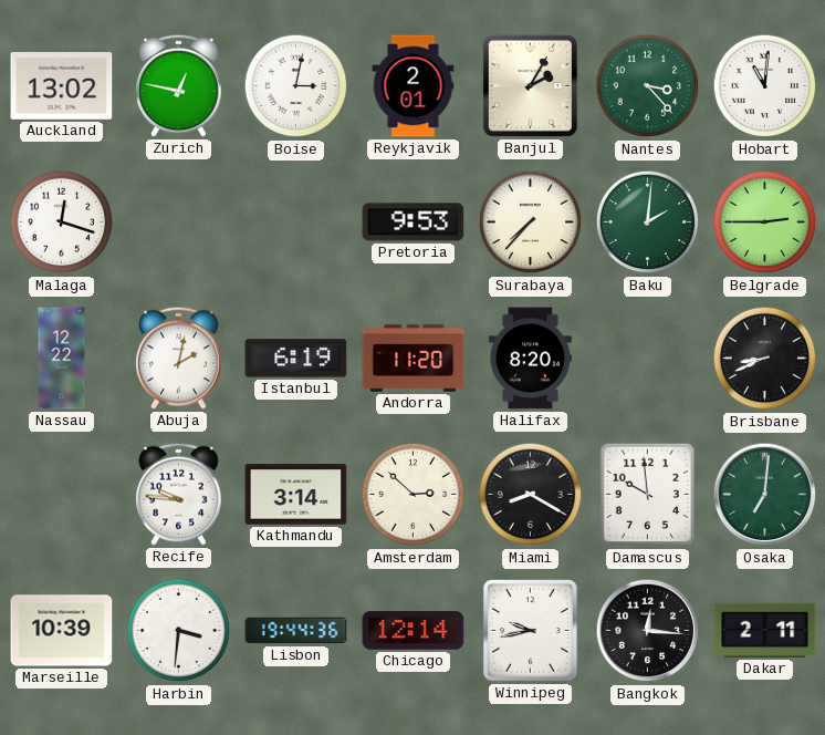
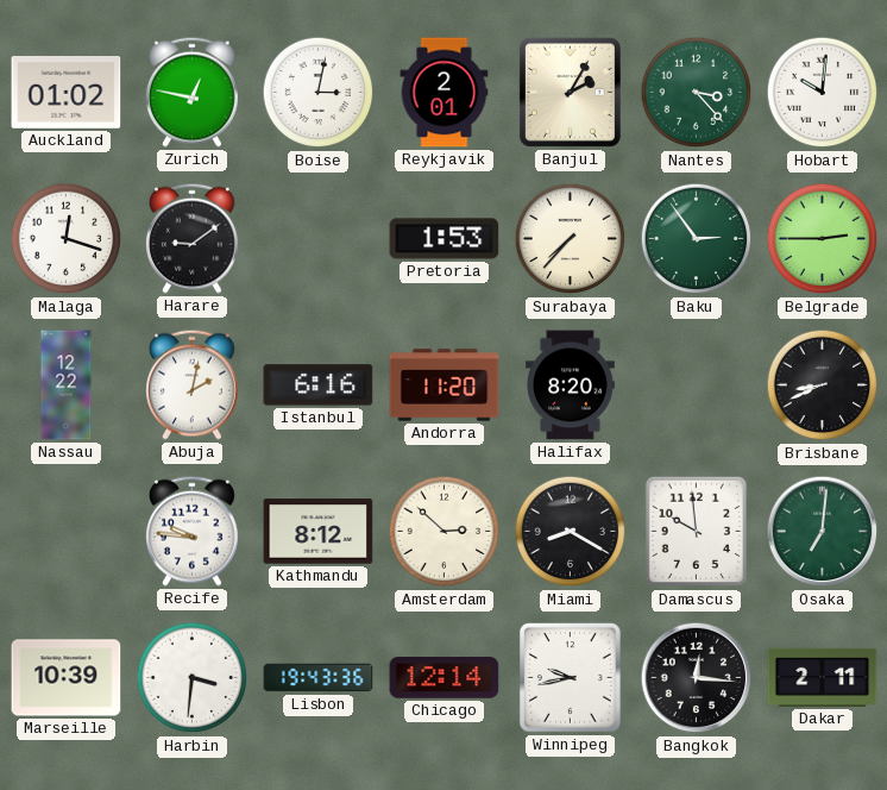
Auckland: 13:02 -> 01:02 (67, 93)
Hobart: 11:01 -> 10:01 (823, 93)
Harare: none -> 9:09 (193, 238)
Pretoria: 9:53 -> 1:53 (445, 239)
Baku: 2:01 -> 2:54 (697, 239)
Istanbul: 6:19 -> 6:16 (319, 385)
Kathmandu: 3:14 -> 8:12 (319, 532)
Lisbon: 19:44 -> 19:43 (319, 678)
